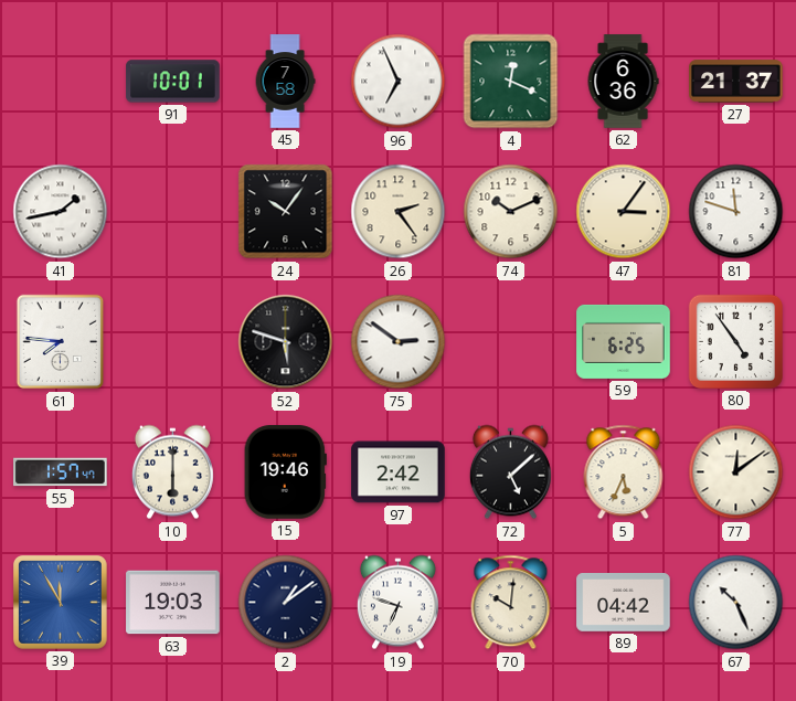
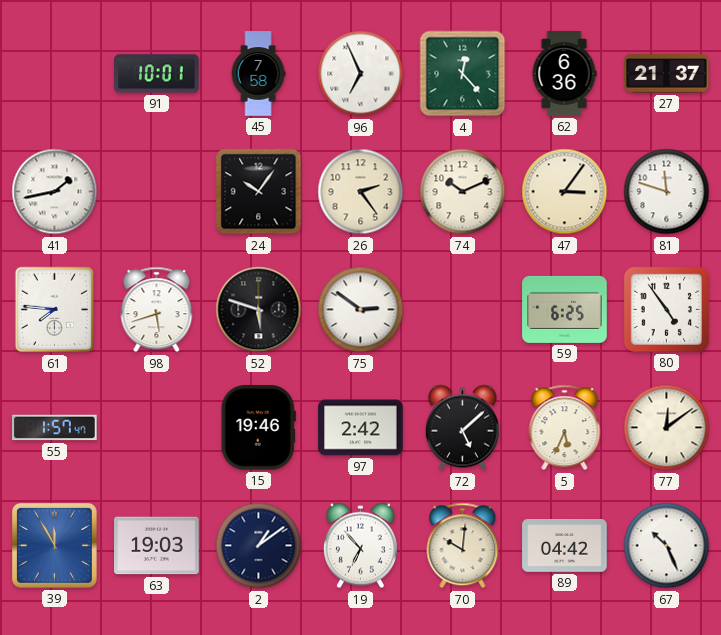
4: 12:19 -> 12:23 (463, 74)
98: none -> 5:42 (157, 310)
10: 6:00 -> none (172, 472)
19: 6:48 -> 6:53 (360, 546)
